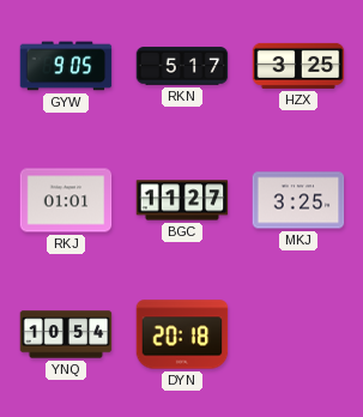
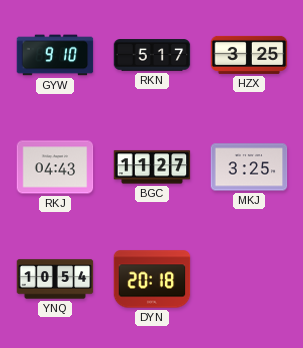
GYW: 9:05 -> 9:10 (55, 55)
RKJ: 01:01 -> 04:43 (55, 167)
